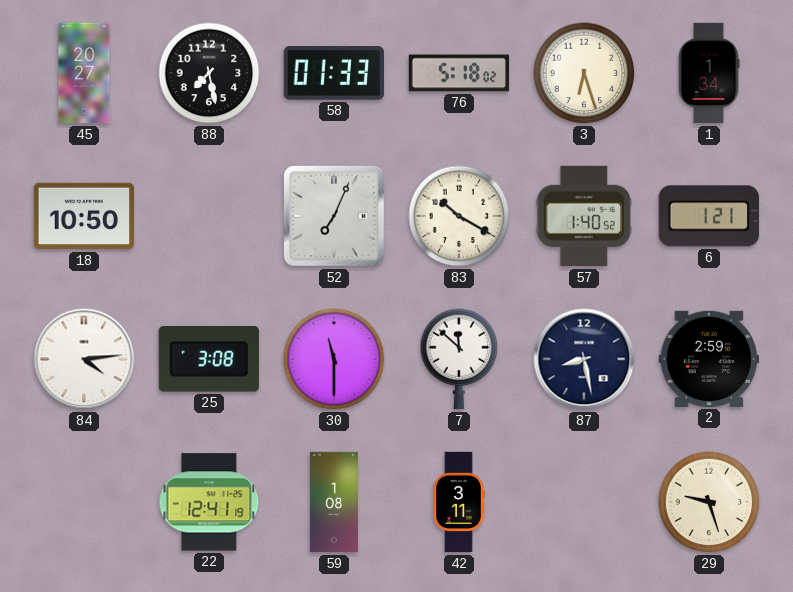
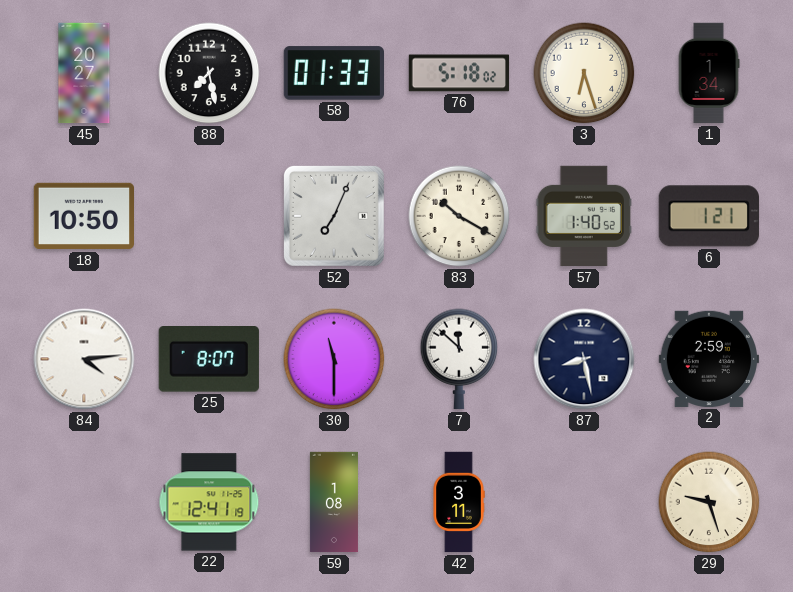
25: 3:08 -> 8:07 (209, 360)
